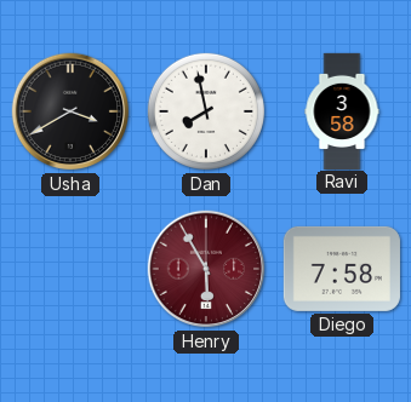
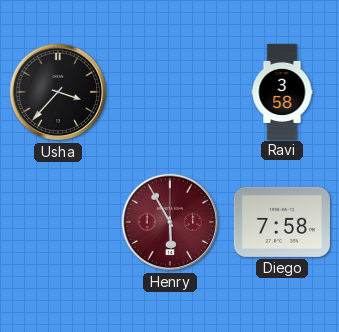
Usha: 3:40 -> 3:37 (58, 92)
Dan: 7:58 -> none (206, 111)
